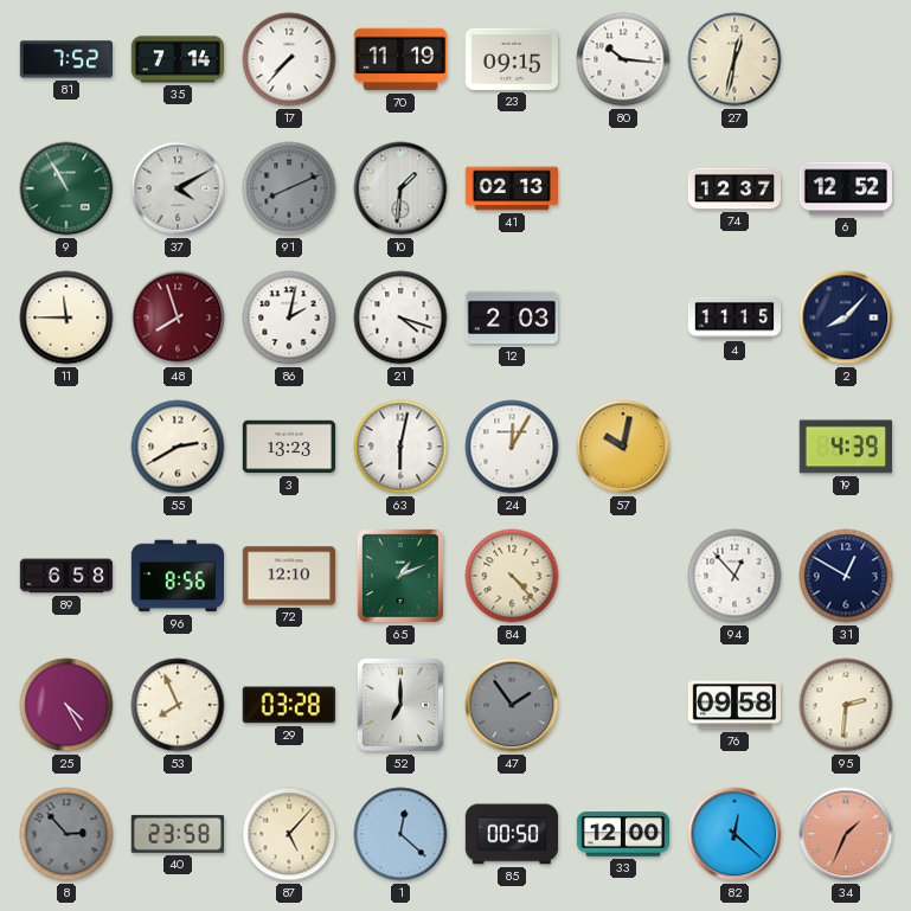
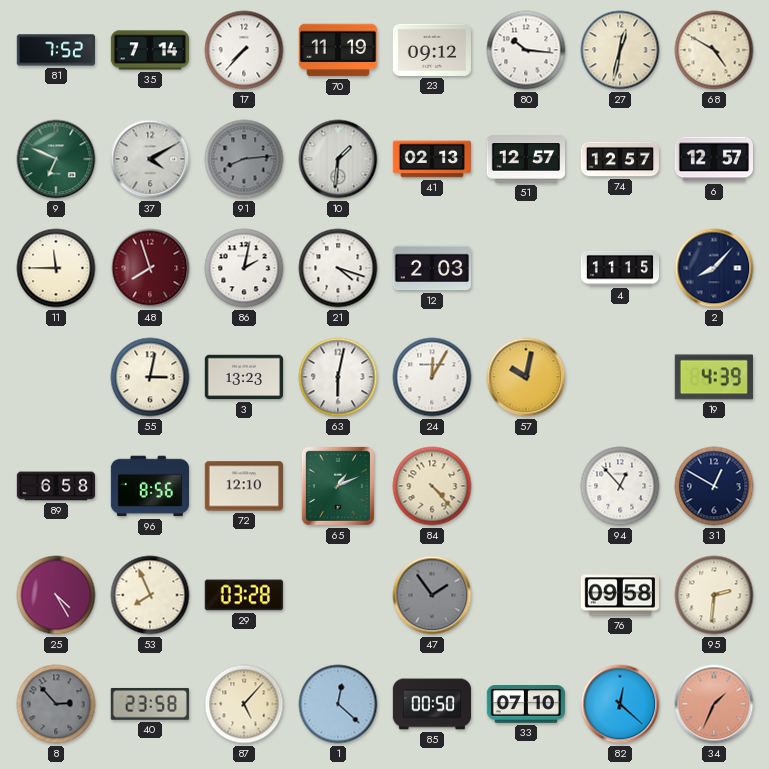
23: 09:15 -> 09:12 (431, 50)
68: none -> 4:50 (714, 50)
9: 10:55 -> 6:49 (56, 159)
91: 8:11 -> 8:14 (244, 159)
51: none -> 12:57 (525, 159)
74: 12:37 -> 12:57 (619, 159)
6: 12:52 -> 12:57 (714, 159)
55: 2:40 -> 3:02 (150, 377)
52: 7:00 -> none (400, 705)
33: 12:00 -> 07:10 (525, 704)
